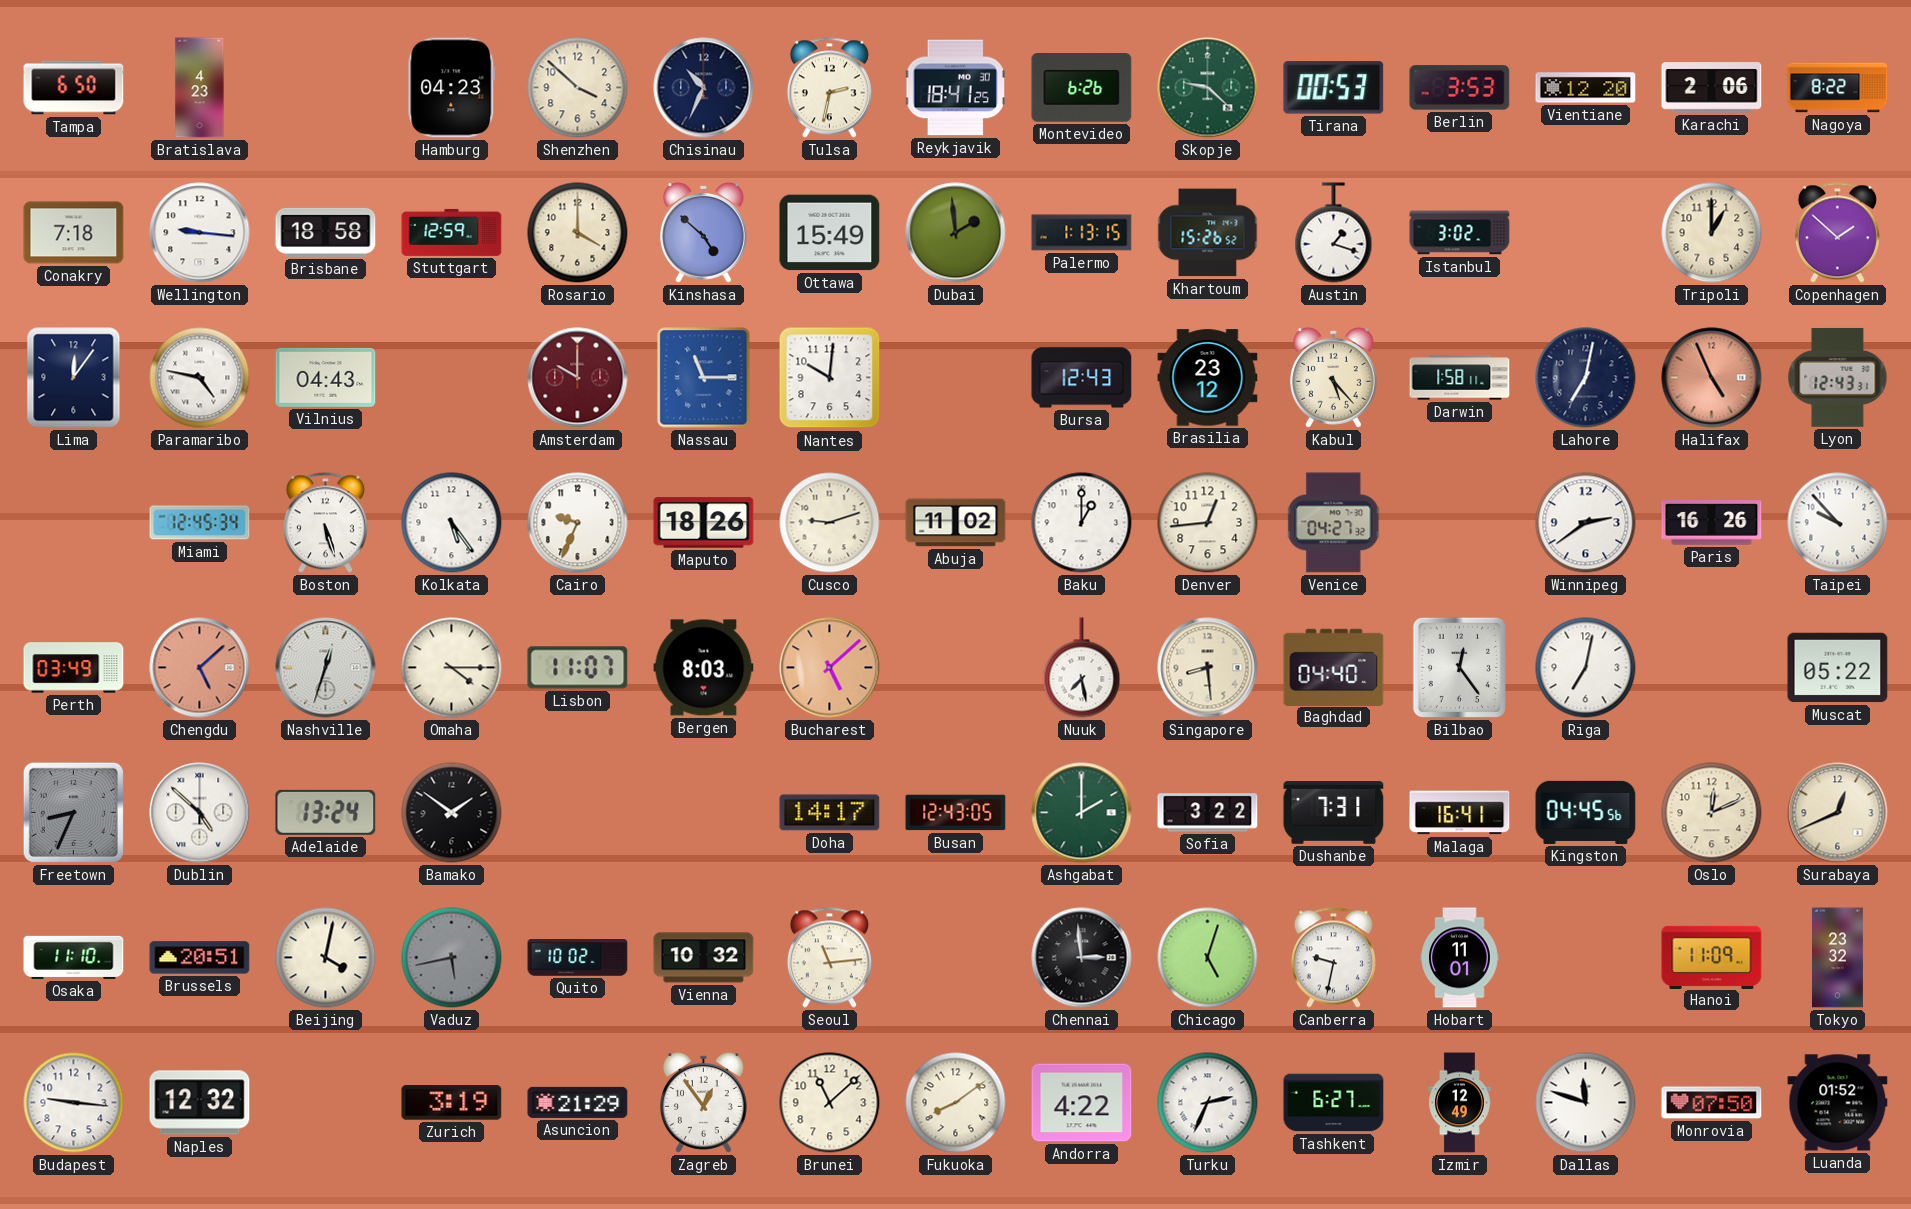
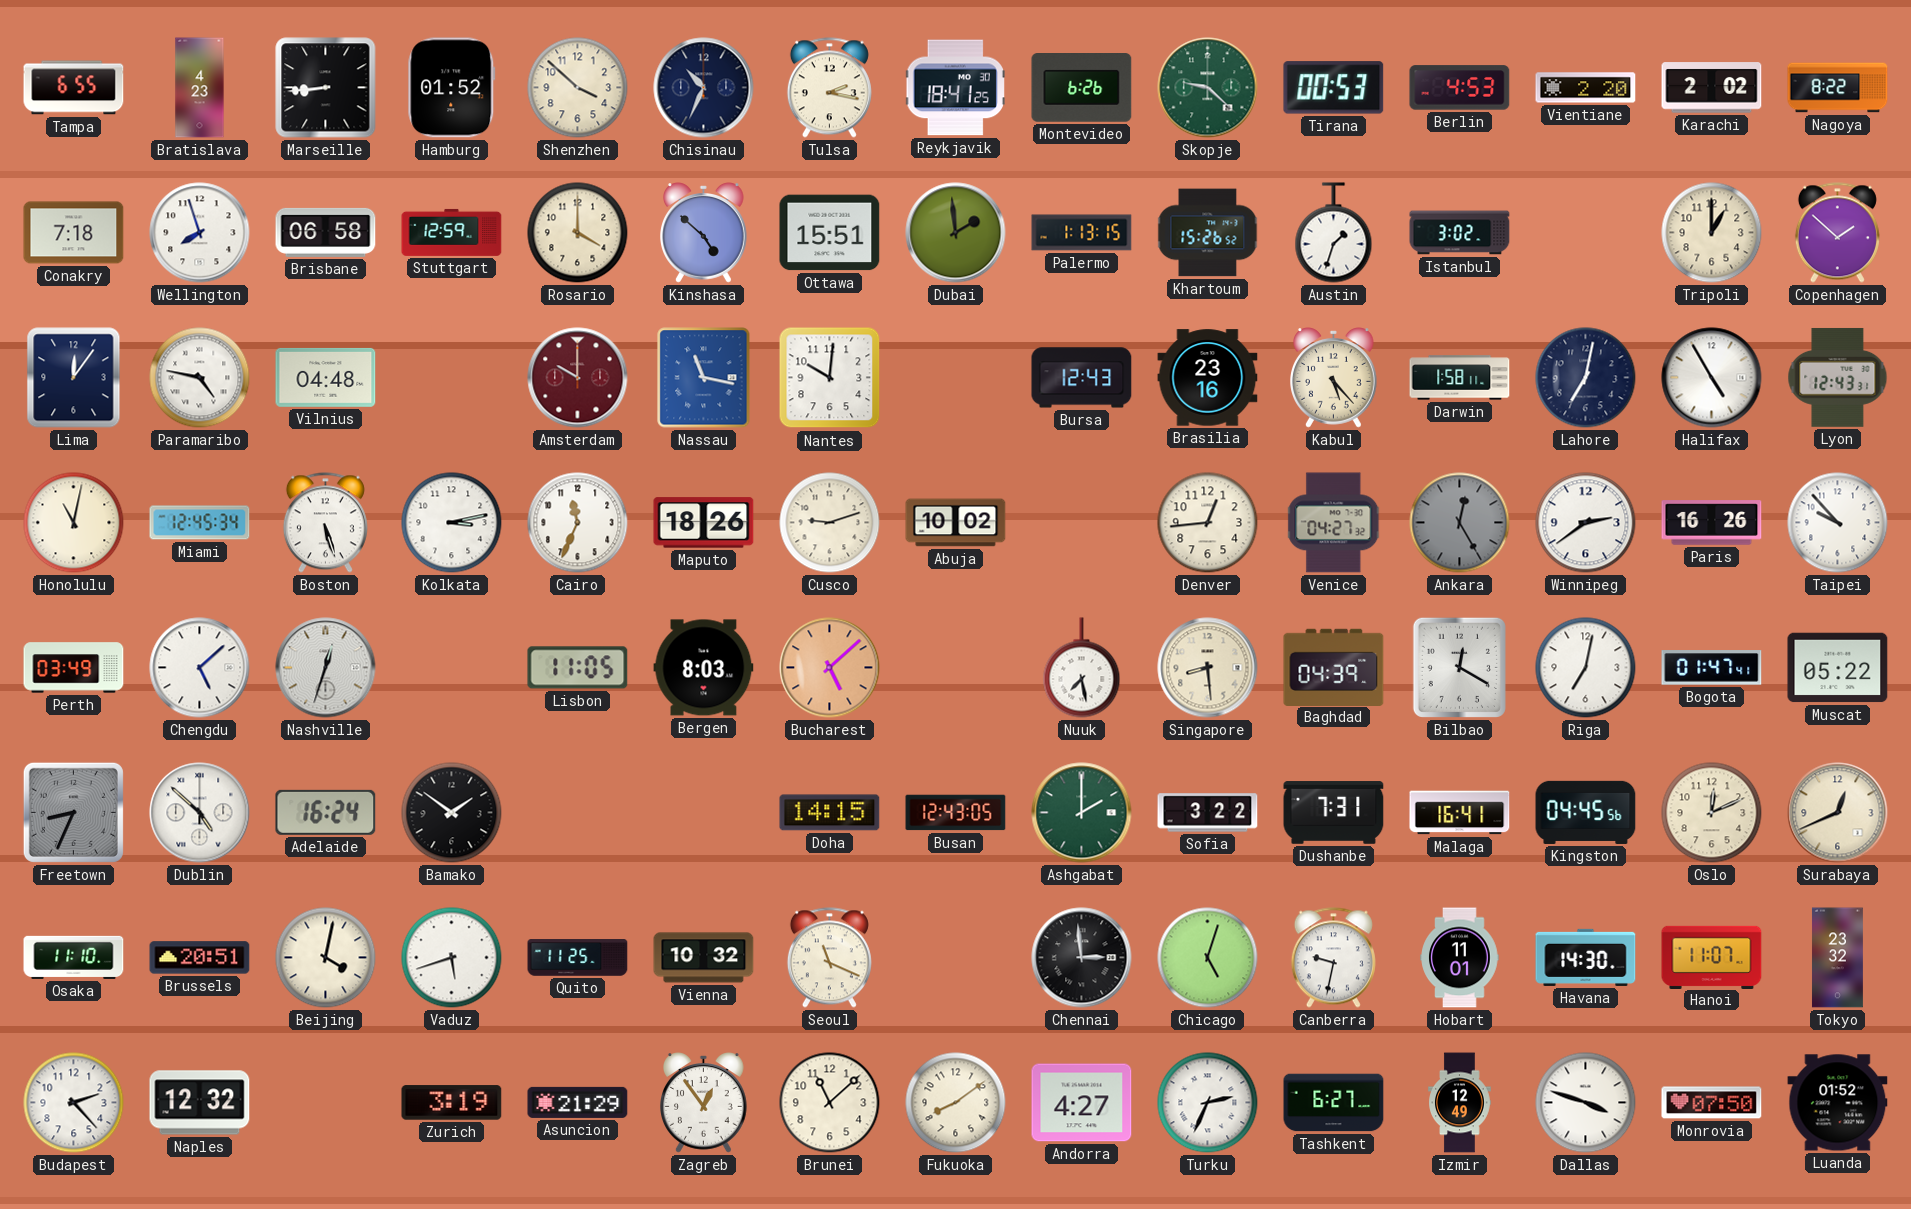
Tampa: 6:50 -> 6:55 (74, 88)
Marseille: none -> 8:44 (326, 88)
Hamburg: 04:23 -> 01:52 (452, 88)
Tulsa: 2:32 -> 2:17 (829, 88)
Berlin: 3:53 -> 4:53 (1460, 88)
Vientiane: 12:20 -> 2:20 (1586, 88)
Karachi: 2:06 -> 2:02 (1712, 88)
Wellington: 9:16 -> 7:57 (200, 233)
Brisbane: 18:58 -> 06:58 (326, 232)
Ottawa: 15:49 -> 15:51 (830, 233)
Austin: 1:18 -> 1:33 (1334, 233)
Vilnius: 04:43 -> 04:48 (326, 377)
Nassau: 11:15 -> 11:17 (704, 378)
Brasilia: 23:12 -> 23:16 (1208, 378)
Halifax: 4:56 -> 4:55 (1712, 378)
Halifax dial: salmon -> white (1712, 378)
Honolulu: none -> 11:02 (74, 523)
Kolkata: 5:24 -> 3:13 (452, 523)
Cairo: 9:34 -> 11:34 (578, 523)
Abuja: 11:02 -> 10:02 (956, 523)
Baku: 1:00 -> none (1082, 523)
Ankara: none -> 12:25 (1460, 523)
Chengdu dial: salmon -> white (200, 668)
Omaha: 4:15 -> none (452, 668)
Lisbon: 11:07 -> 11:05 (578, 668)
Baghdad: 04:40 -> 04:39 (1334, 667)
Bilbao: 12:24 -> 12:20 (1459, 667)
Bogota: none -> 01:47 (1712, 668)
Adelaide: 13:24 -> 16:24 (326, 812)
Doha: 14:17 -> 14:15 (830, 813)
Vaduz: 5:43 -> 5:42 (452, 958)
Vaduz dial: grey -> white (452, 958)
Quito: 10:02 -> 11:25 (578, 958)
Seoul: 11:14 -> 11:19 (829, 958)
Havana: none -> 14:30 (1586, 957)
Hanoi: 11:09 -> 11:07 (1712, 957)
Budapest: 9:16 -> 2:23 (74, 1103)
Andorra: 4:22 -> 4:27 (1082, 1103)
Dallas: 11:48 -> 3:48 (1586, 1103)
